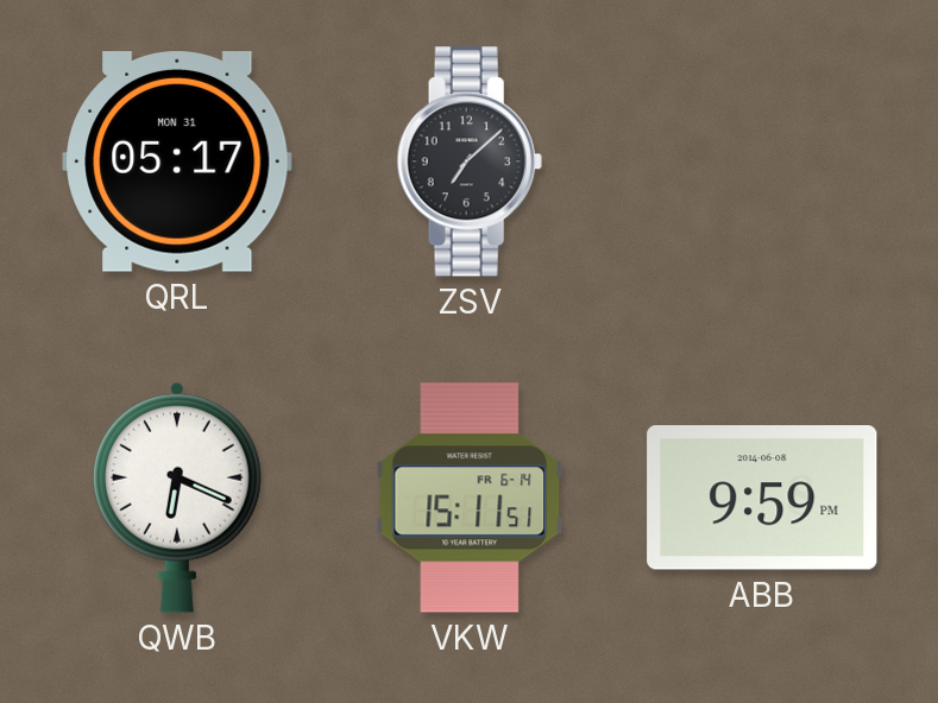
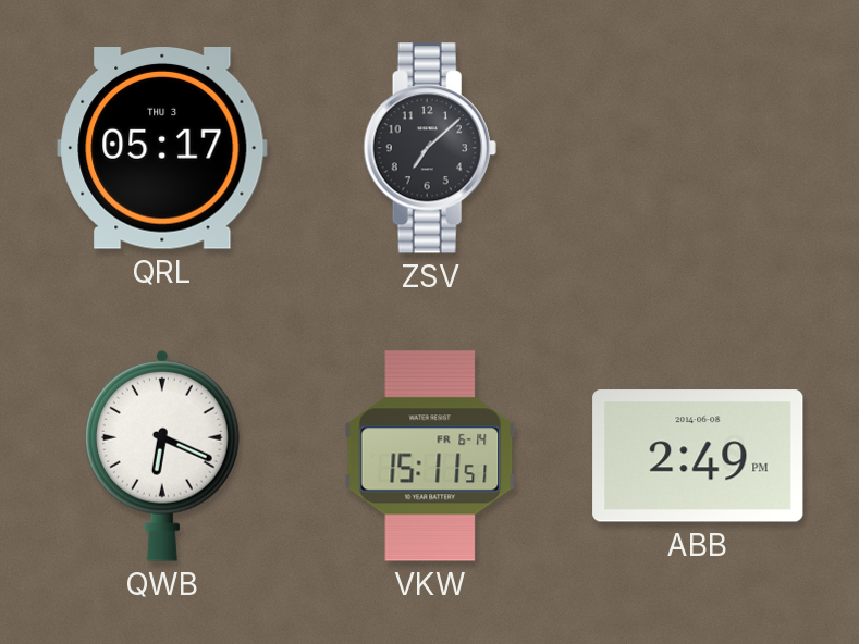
QRL date: MON 31 -> THU 3 (162, 149)
ABB: 9:59 -> 2:49 (698, 456)
